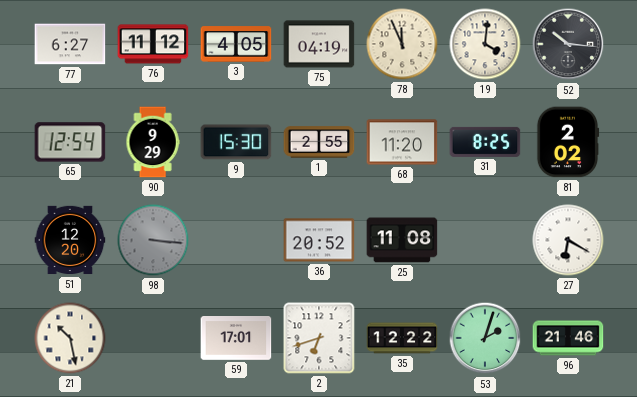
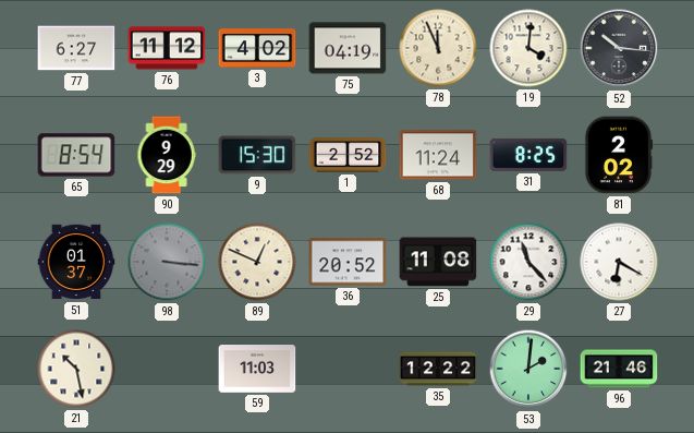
3: 4:05 -> 4:02 (257, 48)
65: 12:54 -> 8:54 (76, 155)
1: 2:55 -> 2:52 (348, 155)
68: 11:20 -> 11:24 (438, 155)
51: 12:20 -> 01:37 (76, 262)
89: none -> 12:49 (257, 262)
29: none -> 11:23 (528, 262)
59: 17:01 -> 11:03 (257, 370)
2: 6:42 -> none (319, 338)
53: 2:03 -> 2:01 (528, 369)
